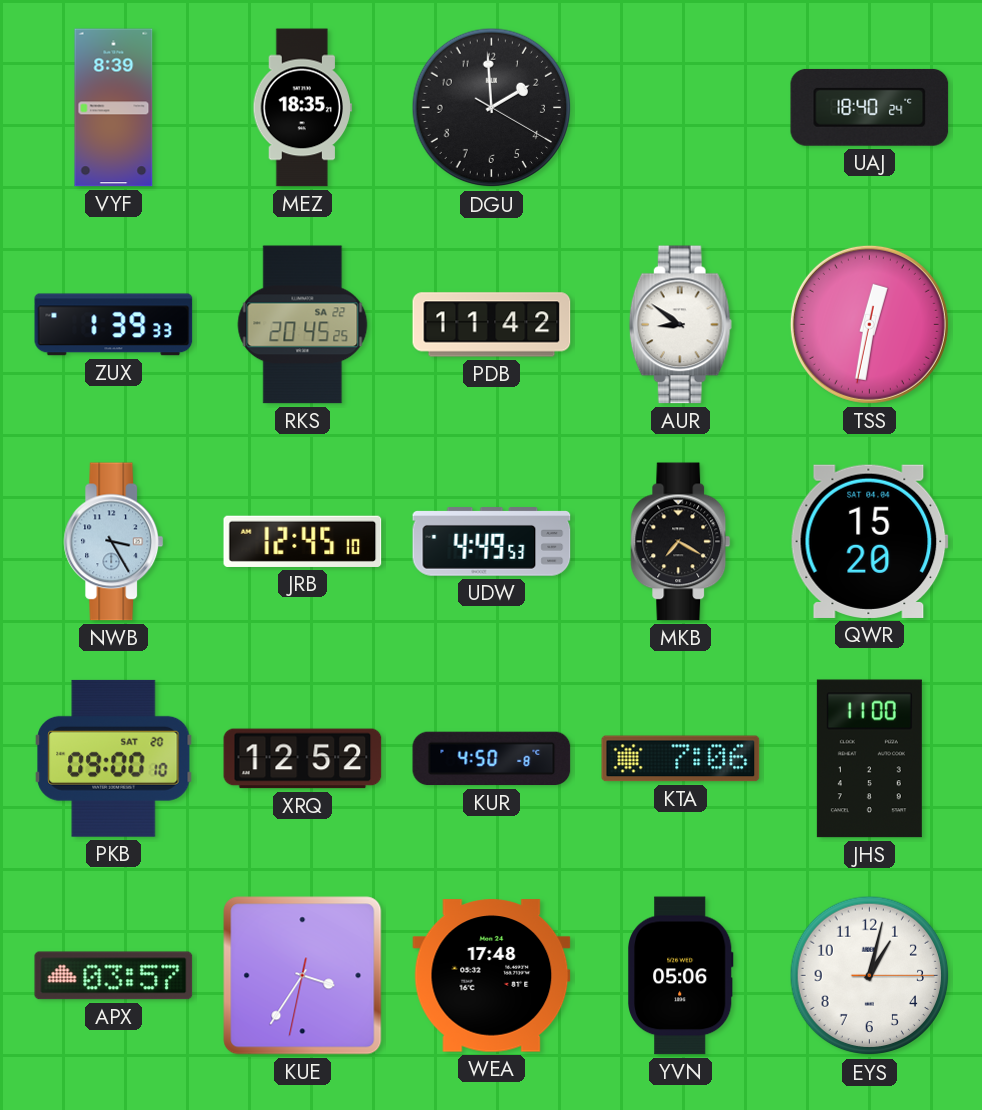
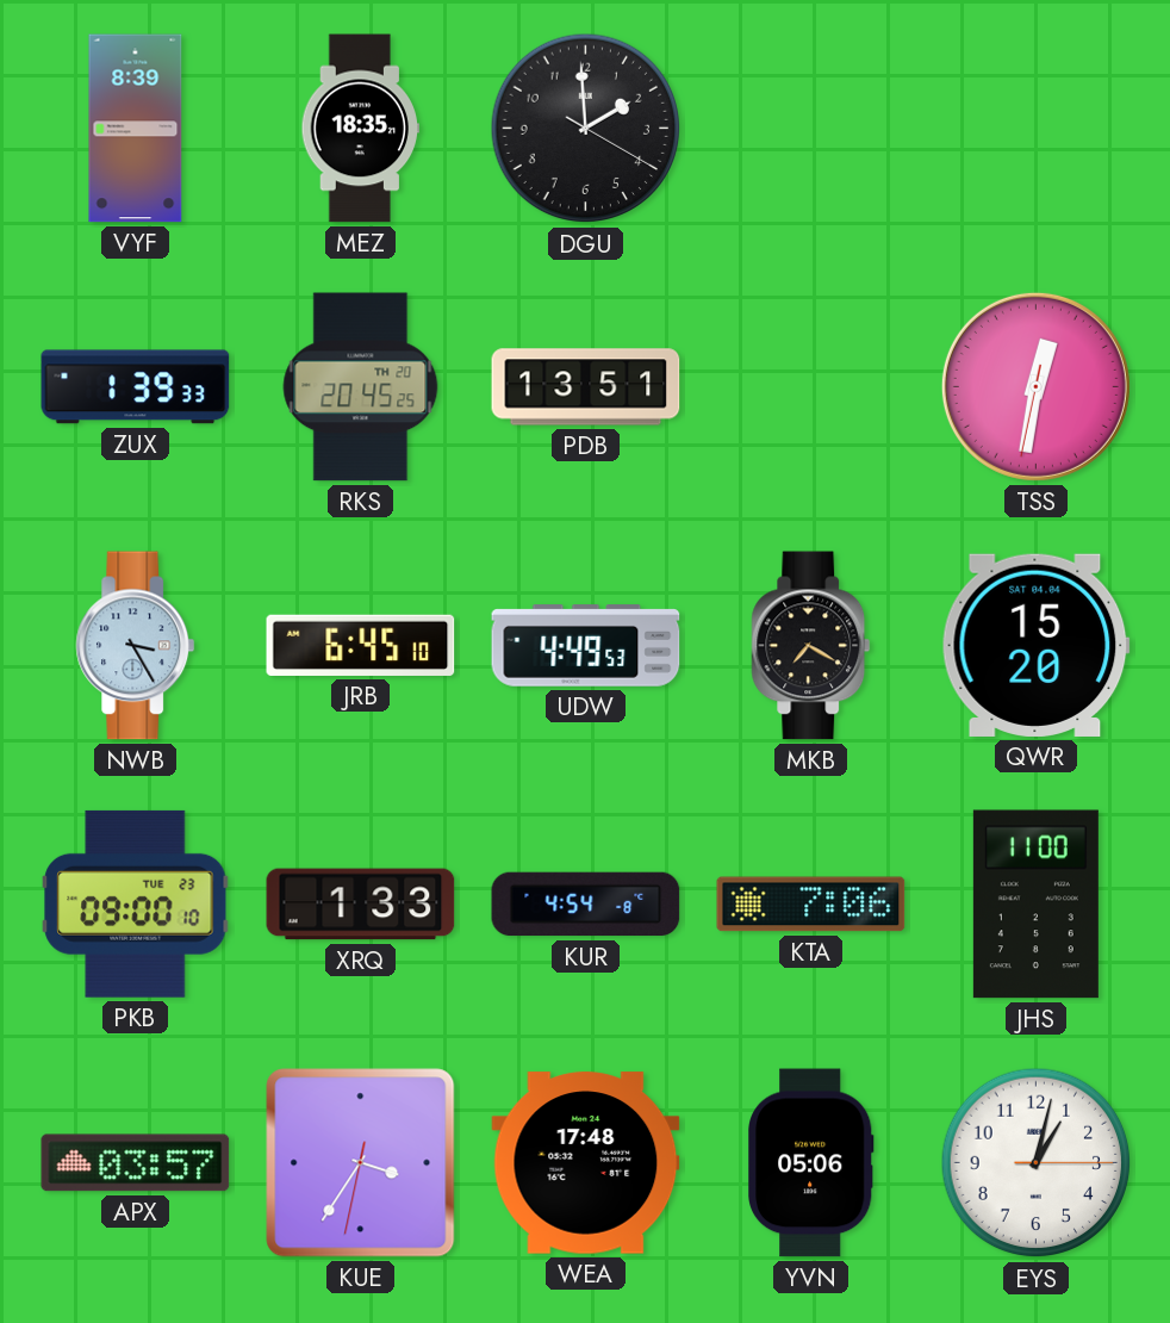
UAJ: 18:40 -> none (870, 107)
RKS date: SA 22 -> TH 20 (361, 387)
PDB: 11:42 -> 13:51 (586, 387)
AUR: 8:51 -> none (680, 325)
JRB: 12:45 -> 6:45 (361, 645)
PKB date: SAT 20 -> TUE 23 (136, 903)
XRQ: 12:52 -> 1:33 (361, 905)
KUR: 4:50 -> 4:54 (586, 905)
